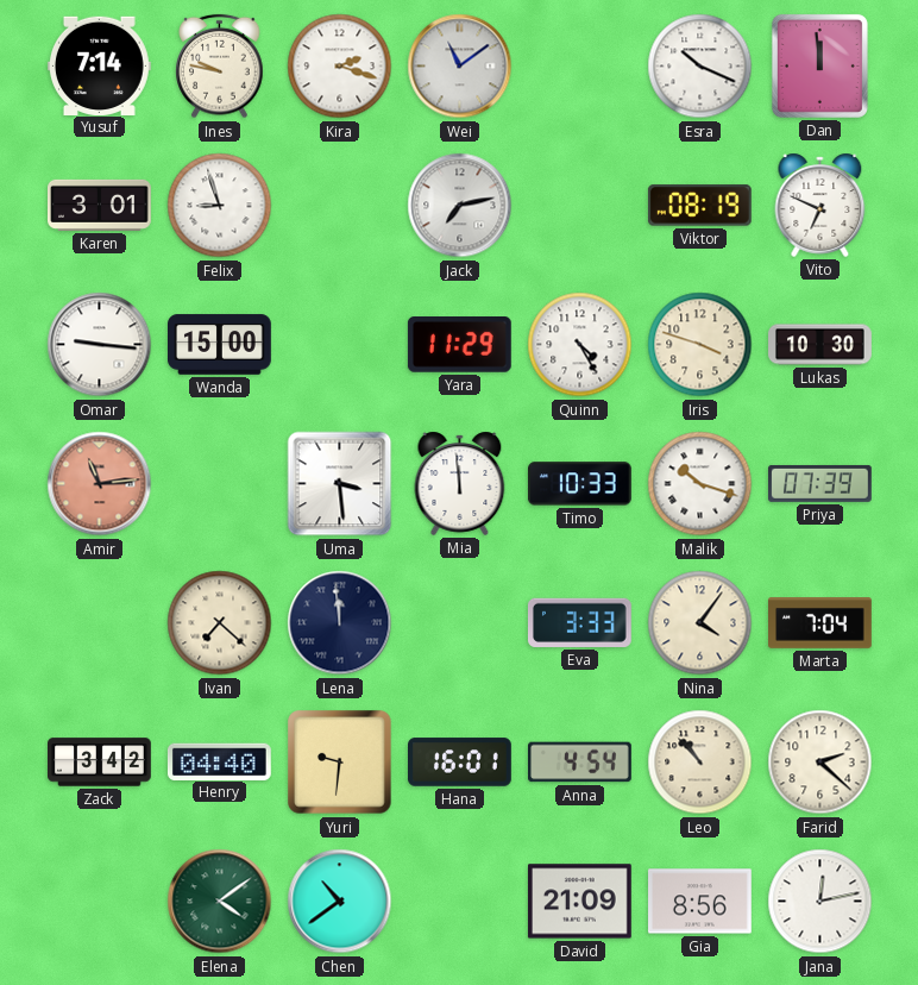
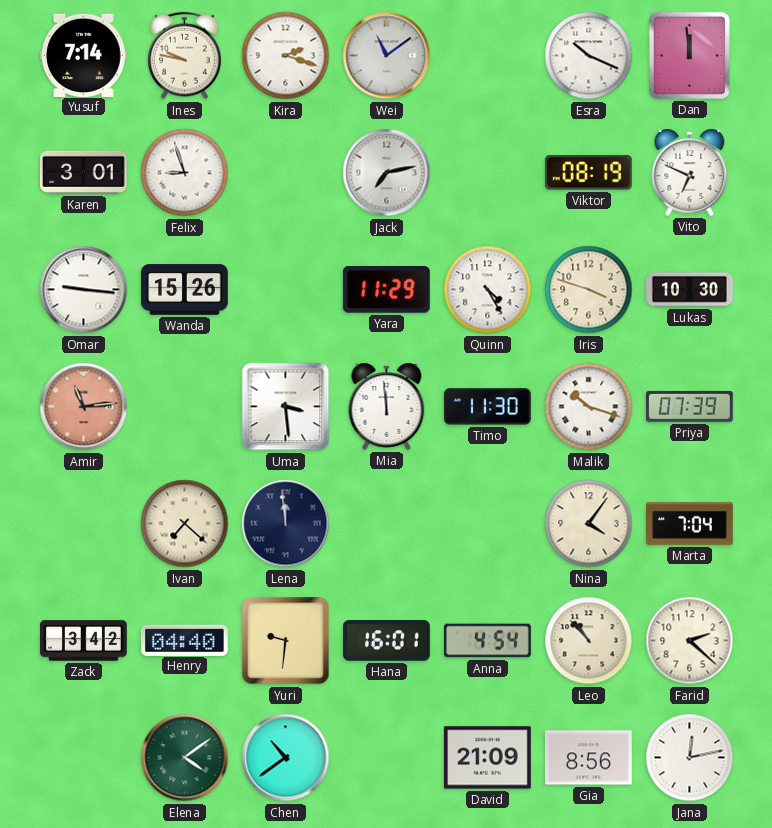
Wanda: 15:00 -> 15:26 (185, 290)
Timo: 10:33 -> 11:30 (487, 407)
Eva: 3:33 -> none (579, 622)
